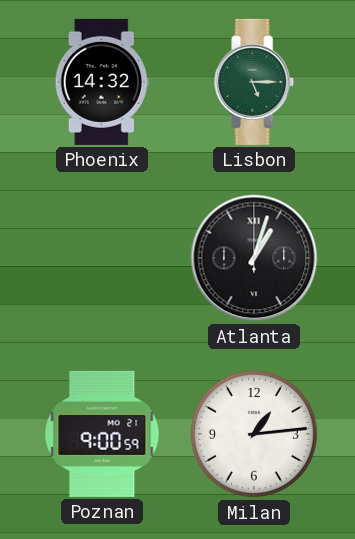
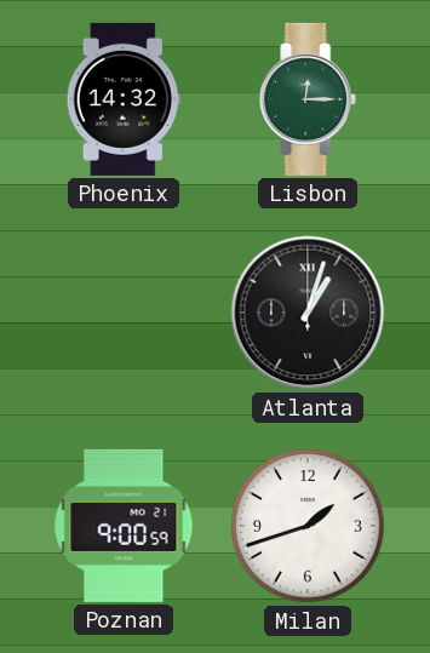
Lisbon: 5:15 -> 12:15 (309, 99)
Milan: 1:14 -> 1:42 (308, 526)
